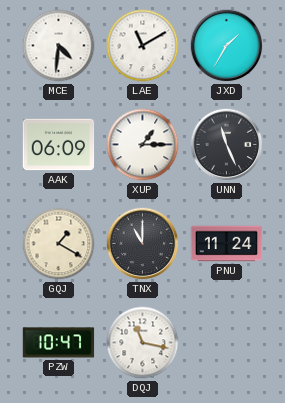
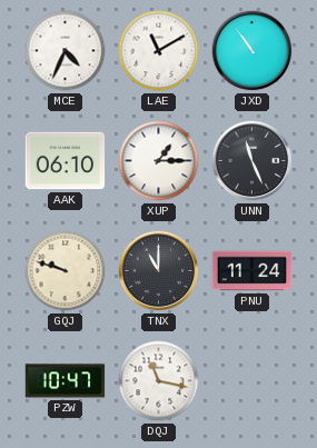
MCE: 4:31 -> 4:34 (66, 51)
JXD: 1:35 -> 10:54 (252, 51)
AAK: 06:09 -> 06:10 (66, 161)
GQJ: 1:20 -> 9:48 (66, 271)
